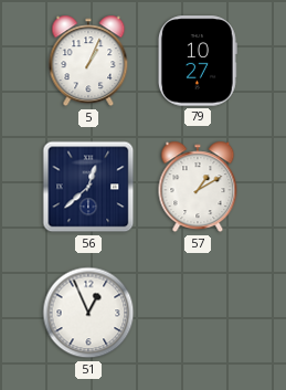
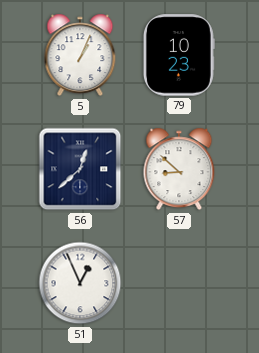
79: 10:27 -> 10:23 (179, 55)
57: 1:10 -> 8:52 (179, 169)
